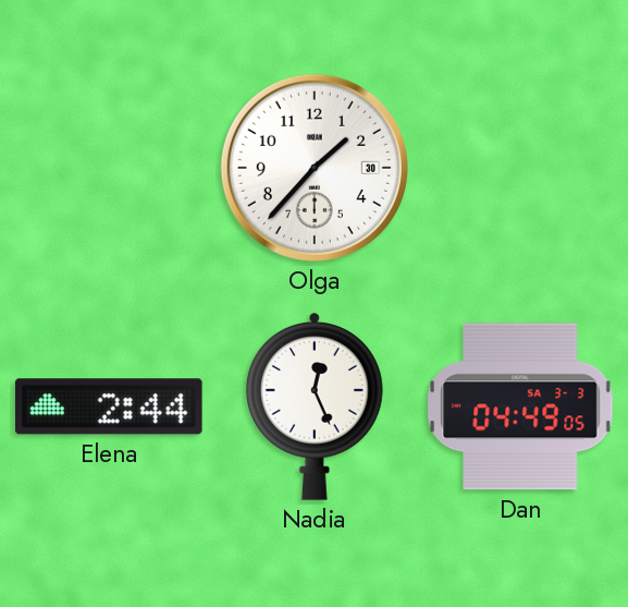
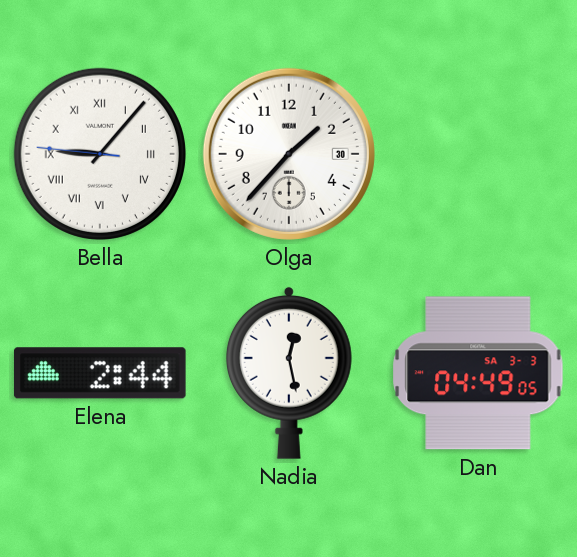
Bella: none -> 9:06 (100, 154)
Nadia: 12:26 -> 12:28 (289, 373)
